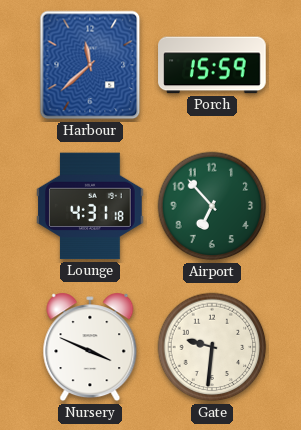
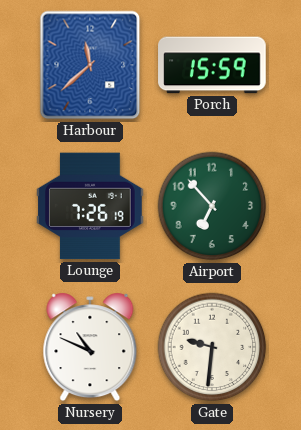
Lounge: 4:31 -> 7:26 (90, 206)
Nursery: 3:49 -> 10:49 (90, 347)
